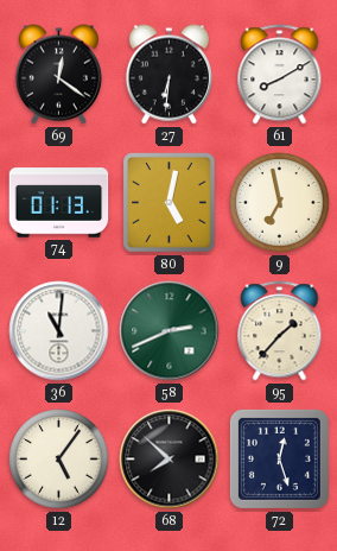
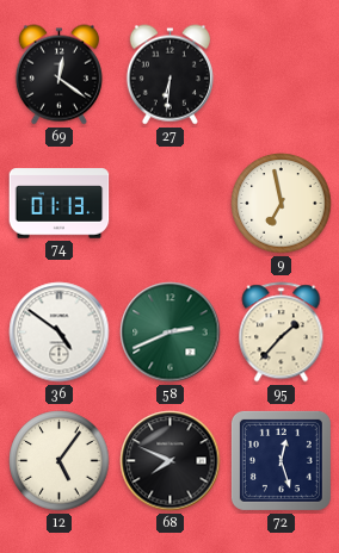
61: 8:10 -> none (280, 75)
80: 5:02 -> none (170, 203)
36: 11:01 -> 4:51 (60, 333)
68: 7:52 -> 7:49 (171, 461)
